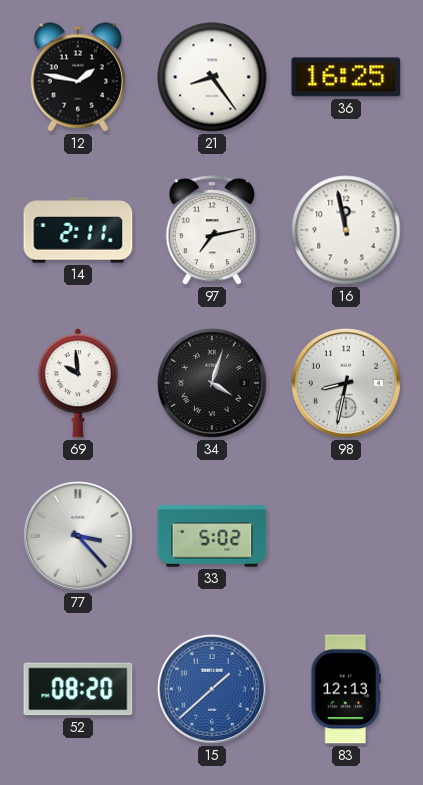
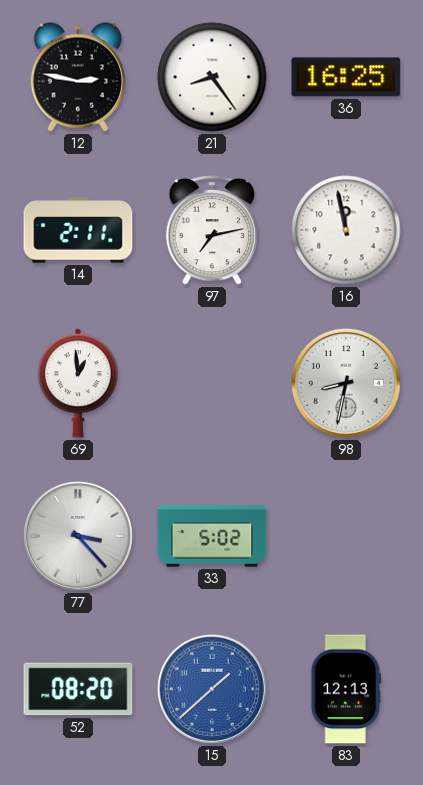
12: 1:47 -> 2:47 (78, 77)
69: 9:59 -> 12:59 (78, 383)
34: 4:03 -> none (212, 383)
